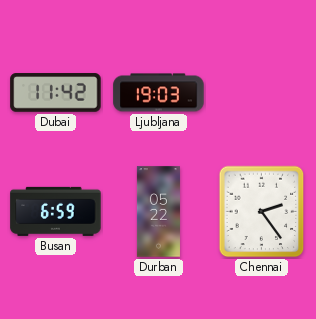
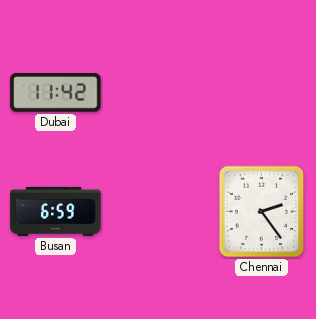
Ljubljana: 19:03 -> none (159, 93)
Durban: 05:22 -> none (158, 212)
